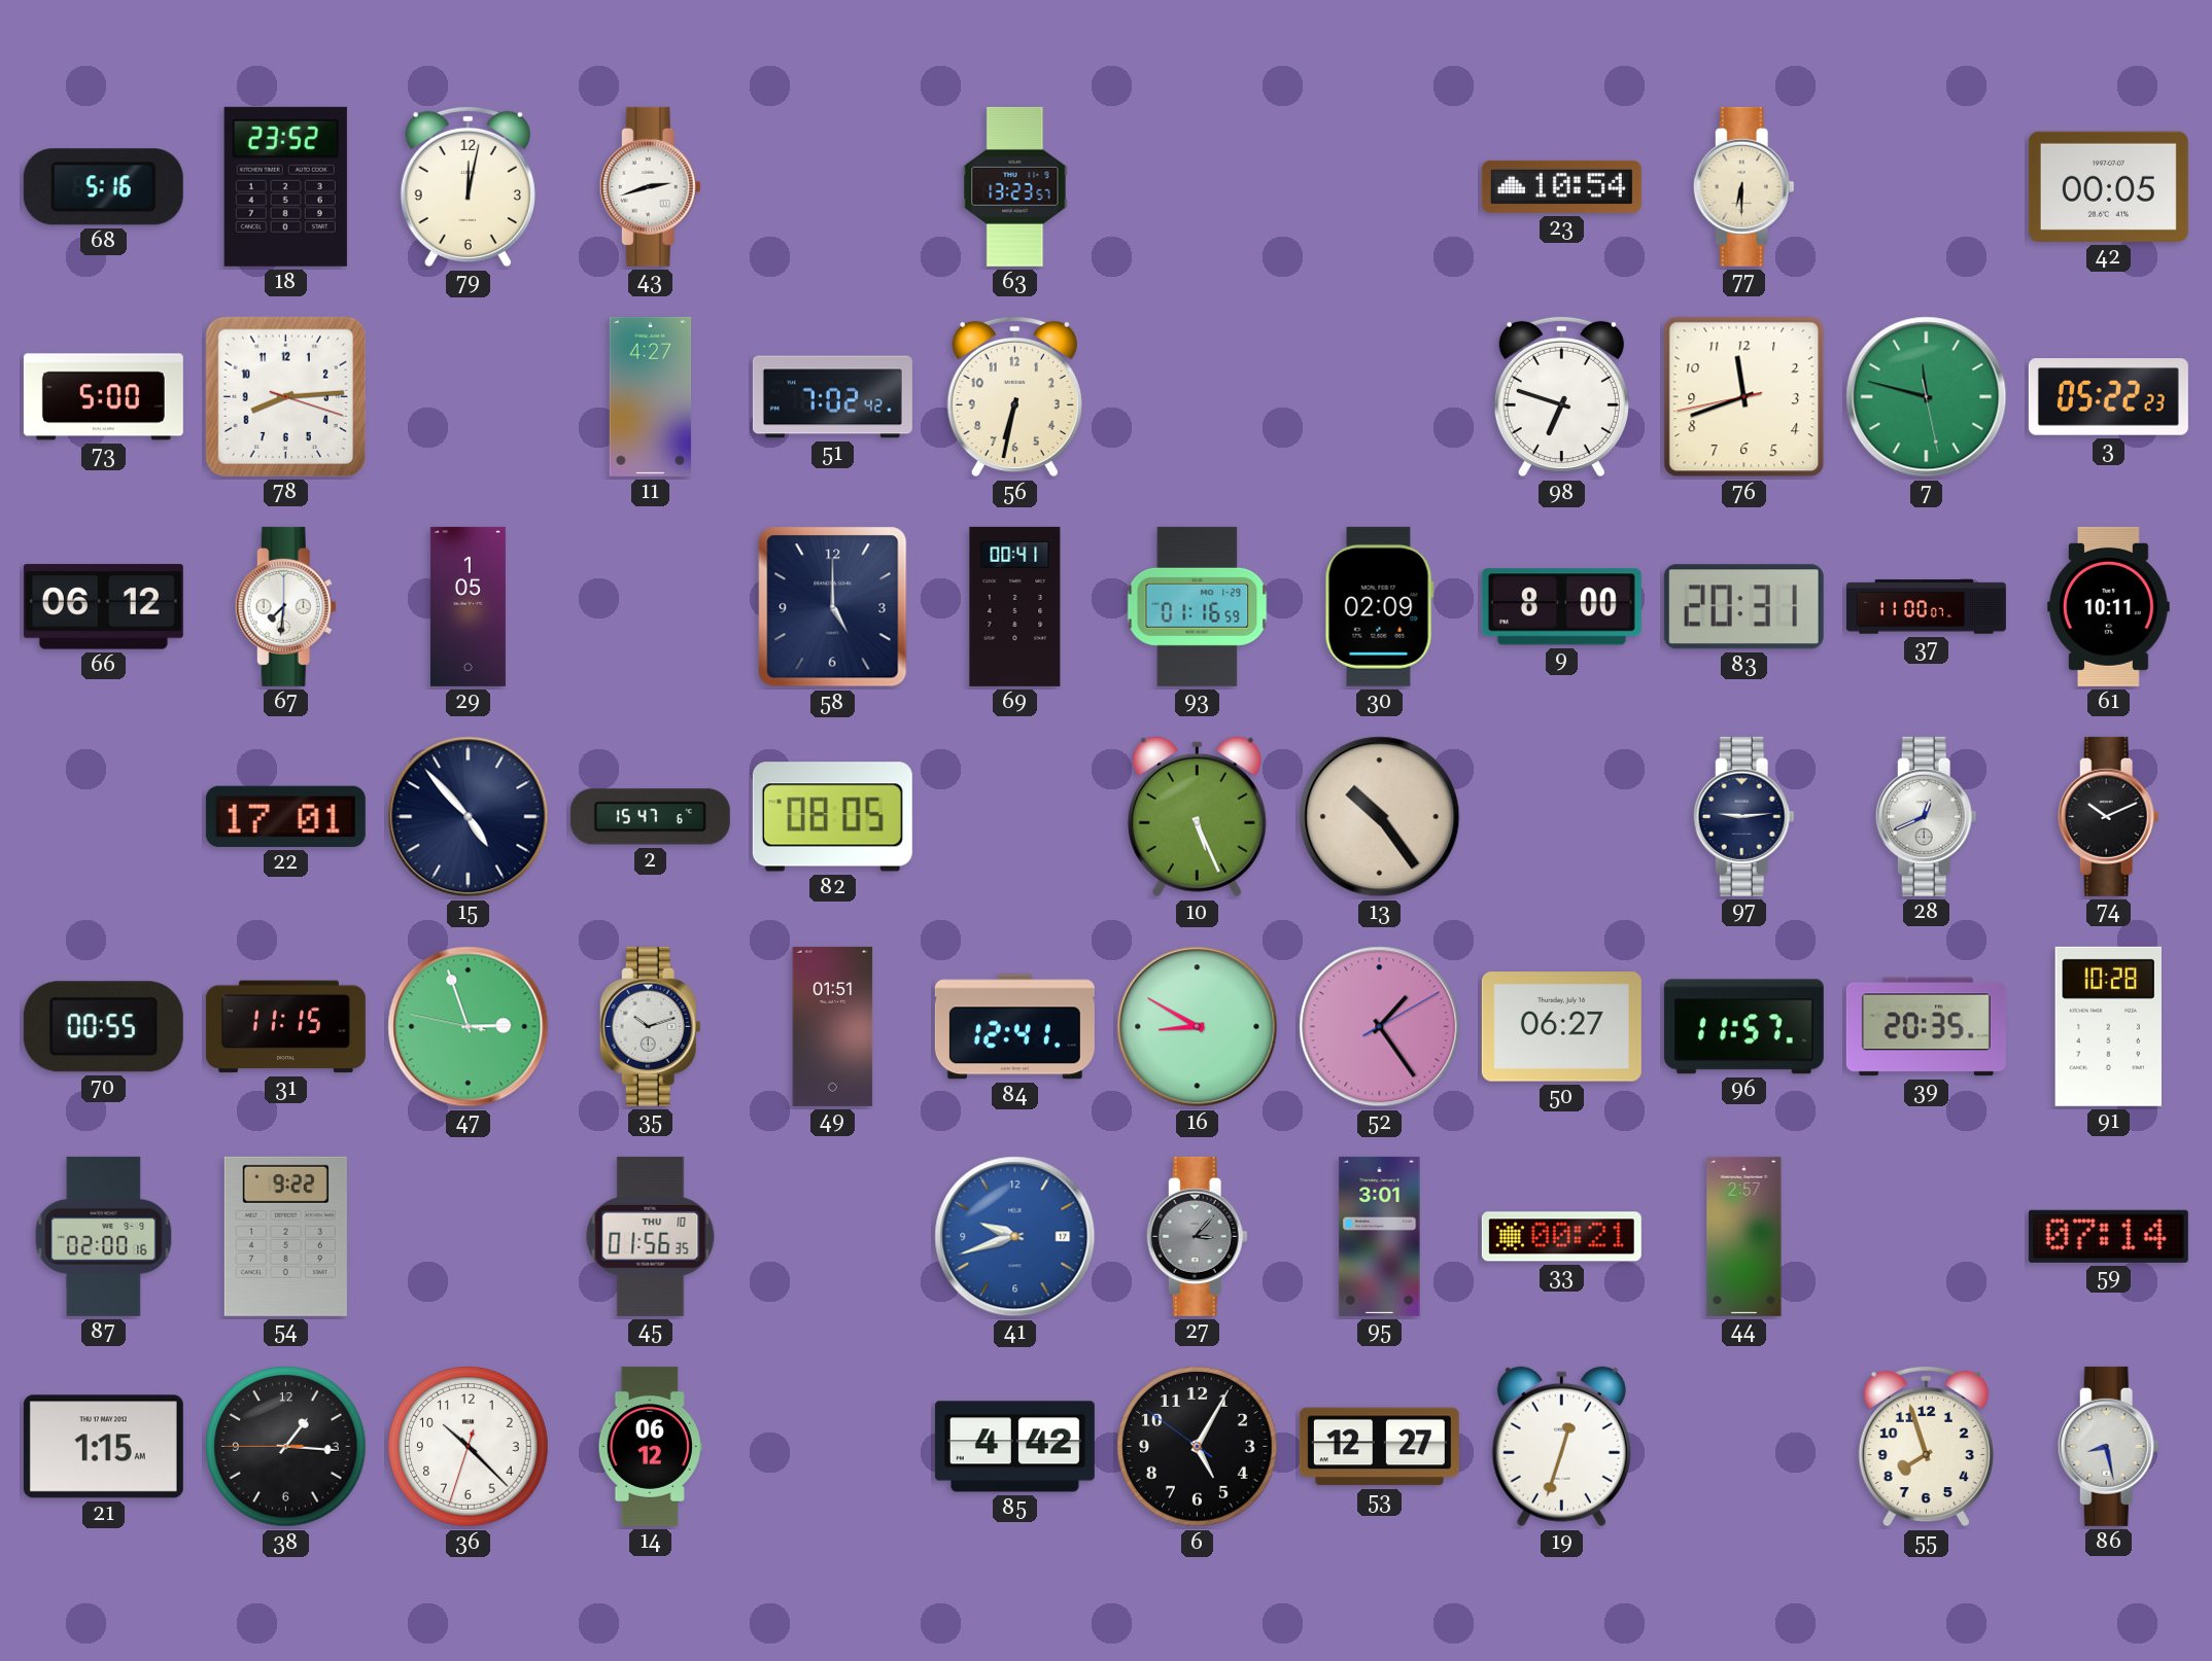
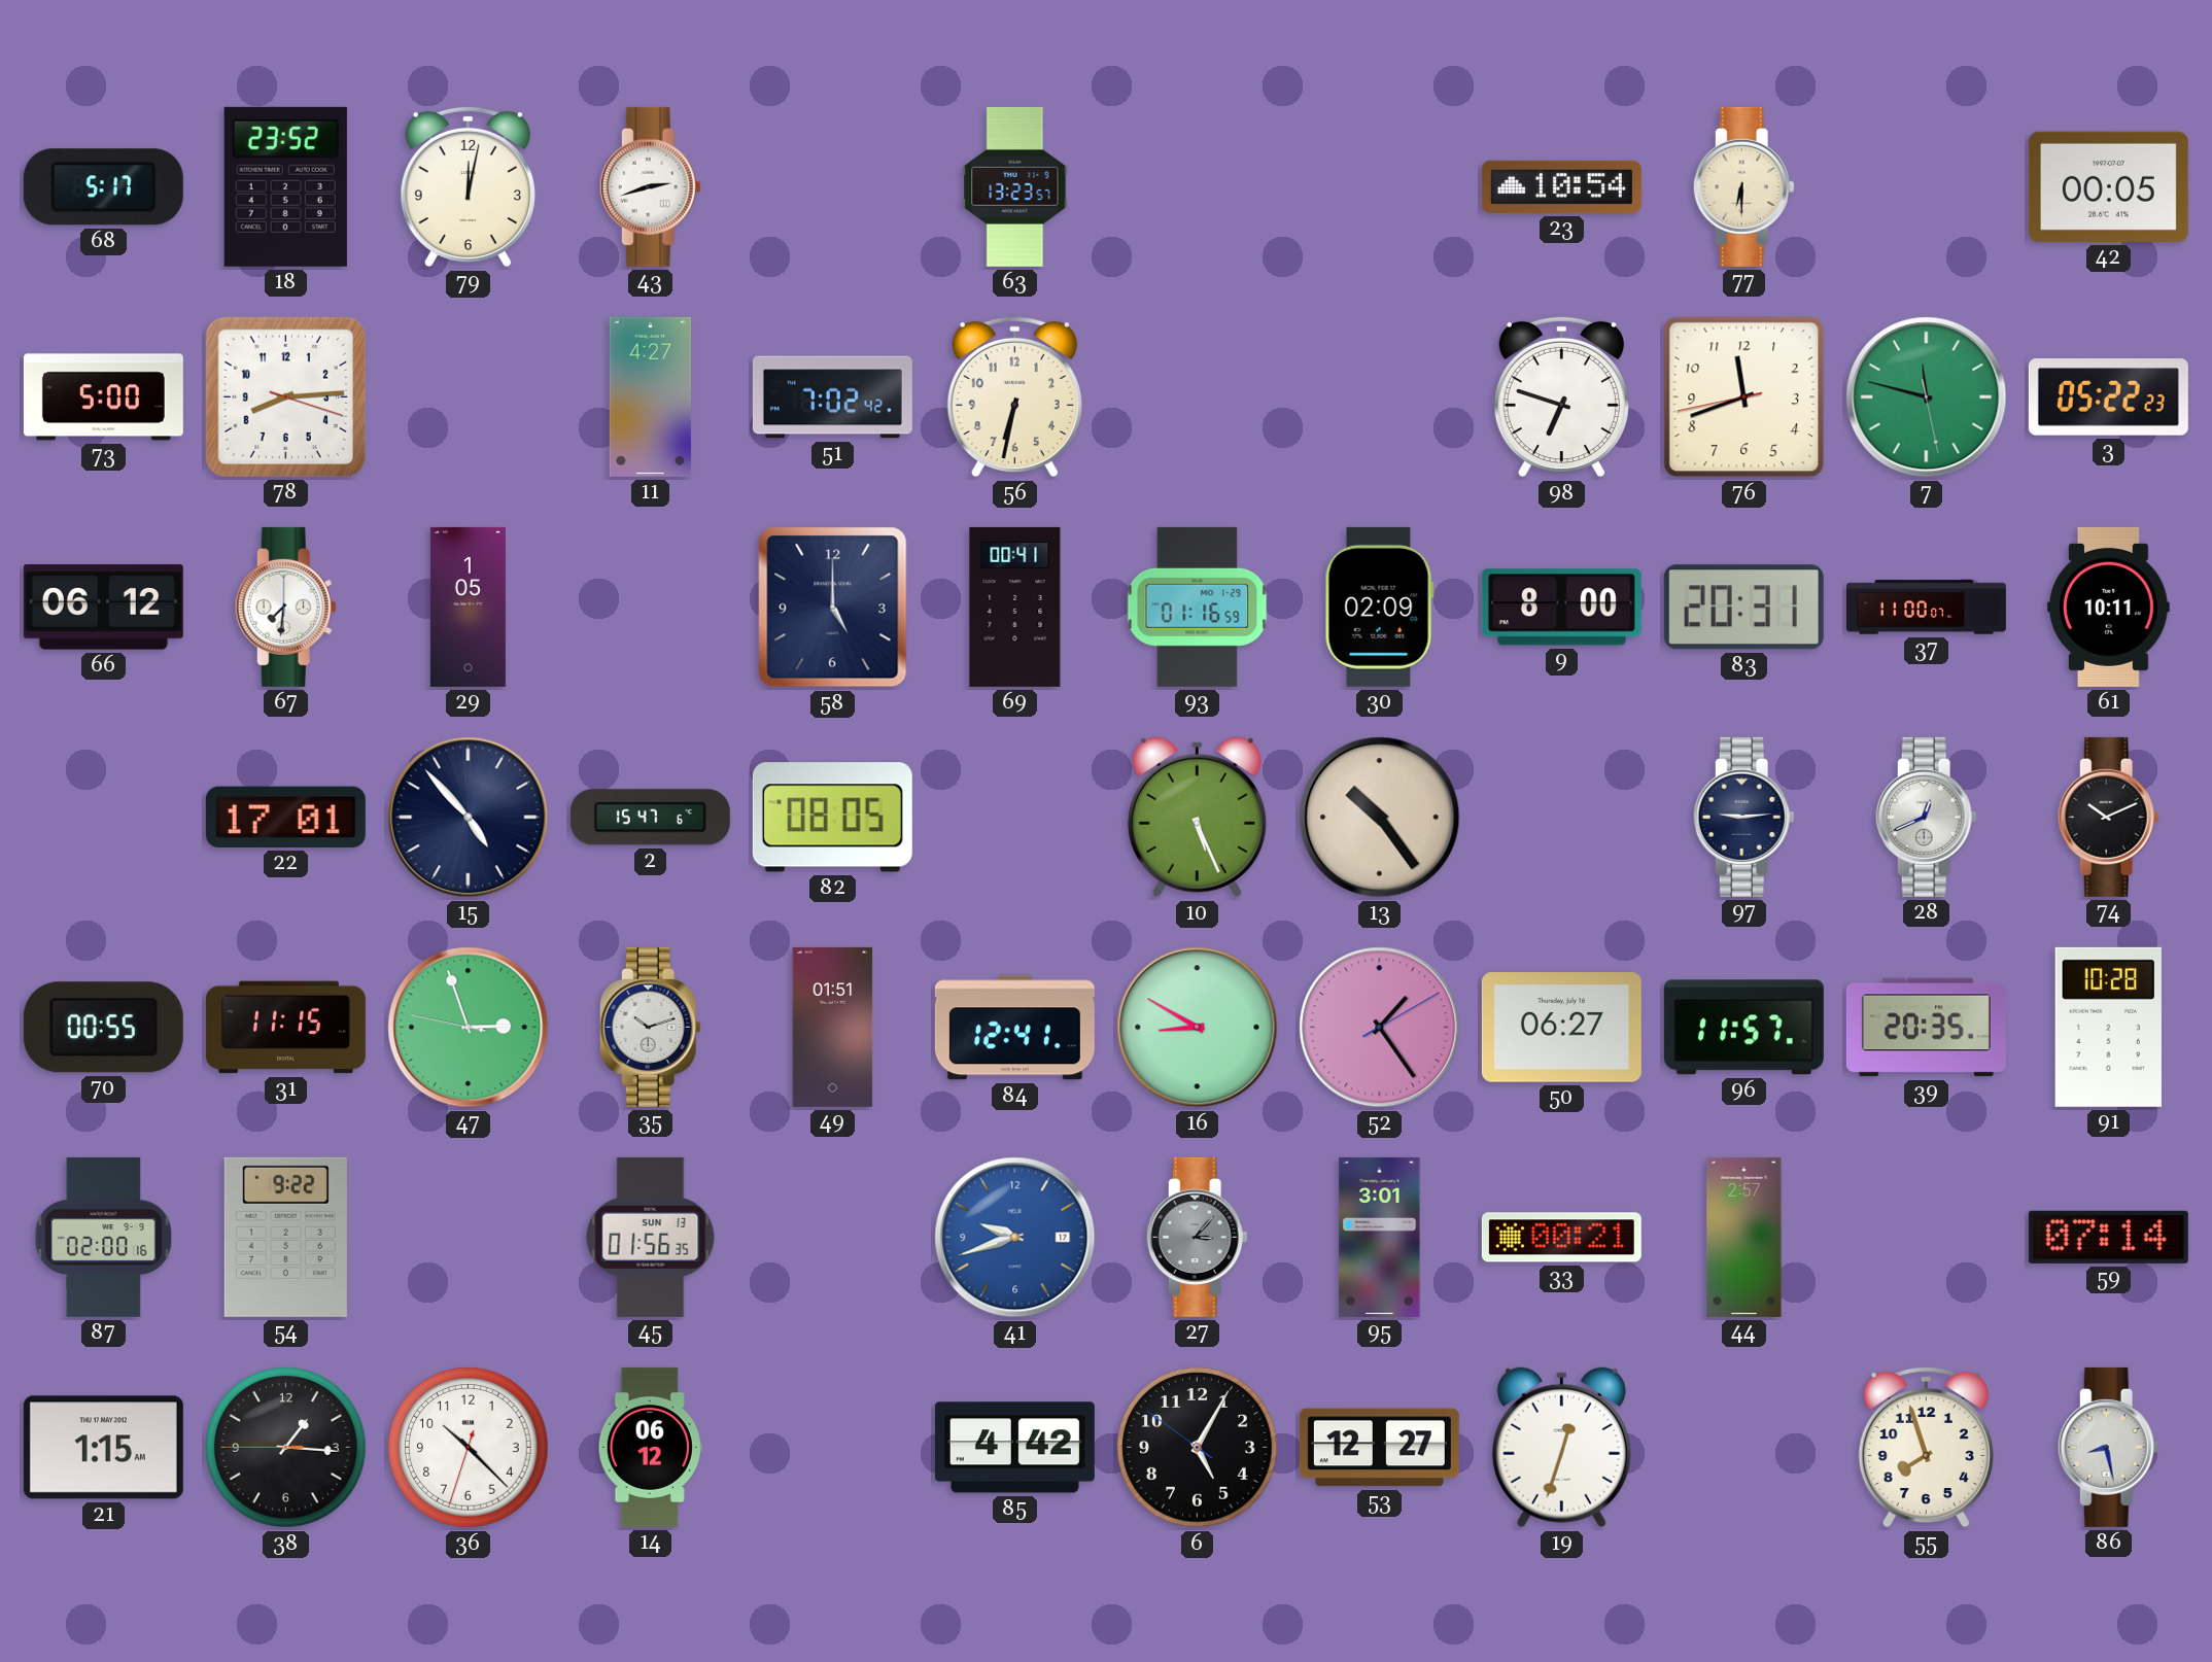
68: 5:16 -> 5:17 (103, 187)
45 date: THU 10 -> SUN 13 (651, 1237)
